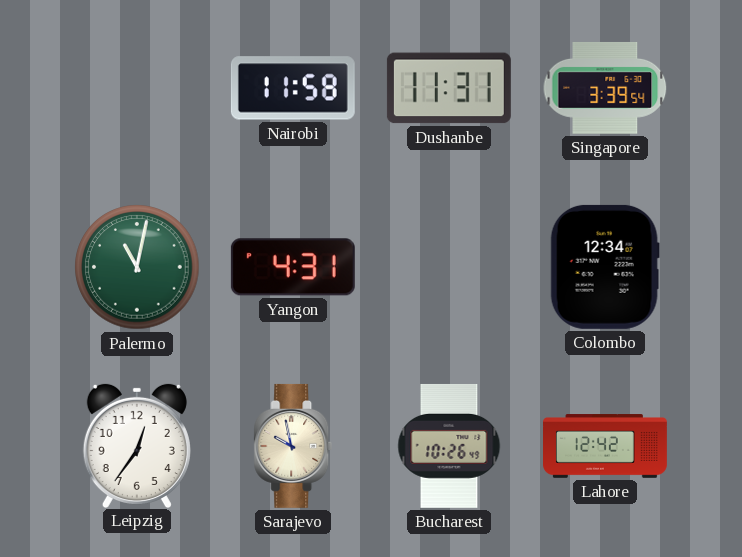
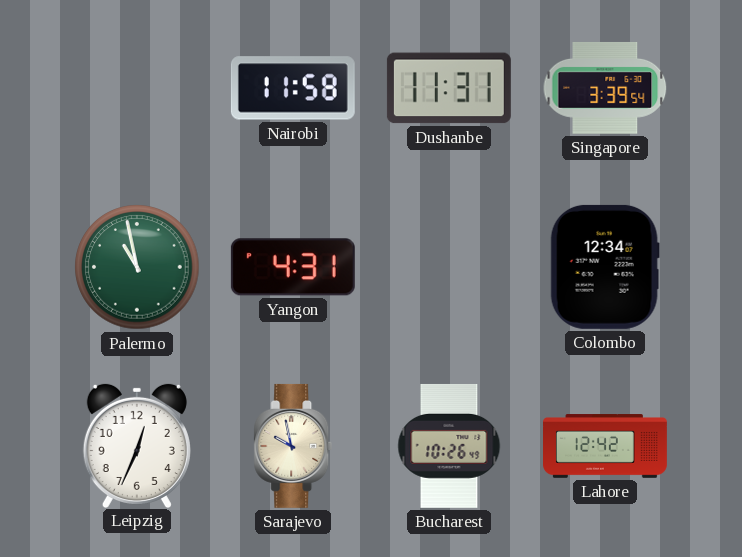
Palermo: 11:02 -> 10:58 (137, 267)
Leipzig: 12:36 -> 12:34 (137, 445)
